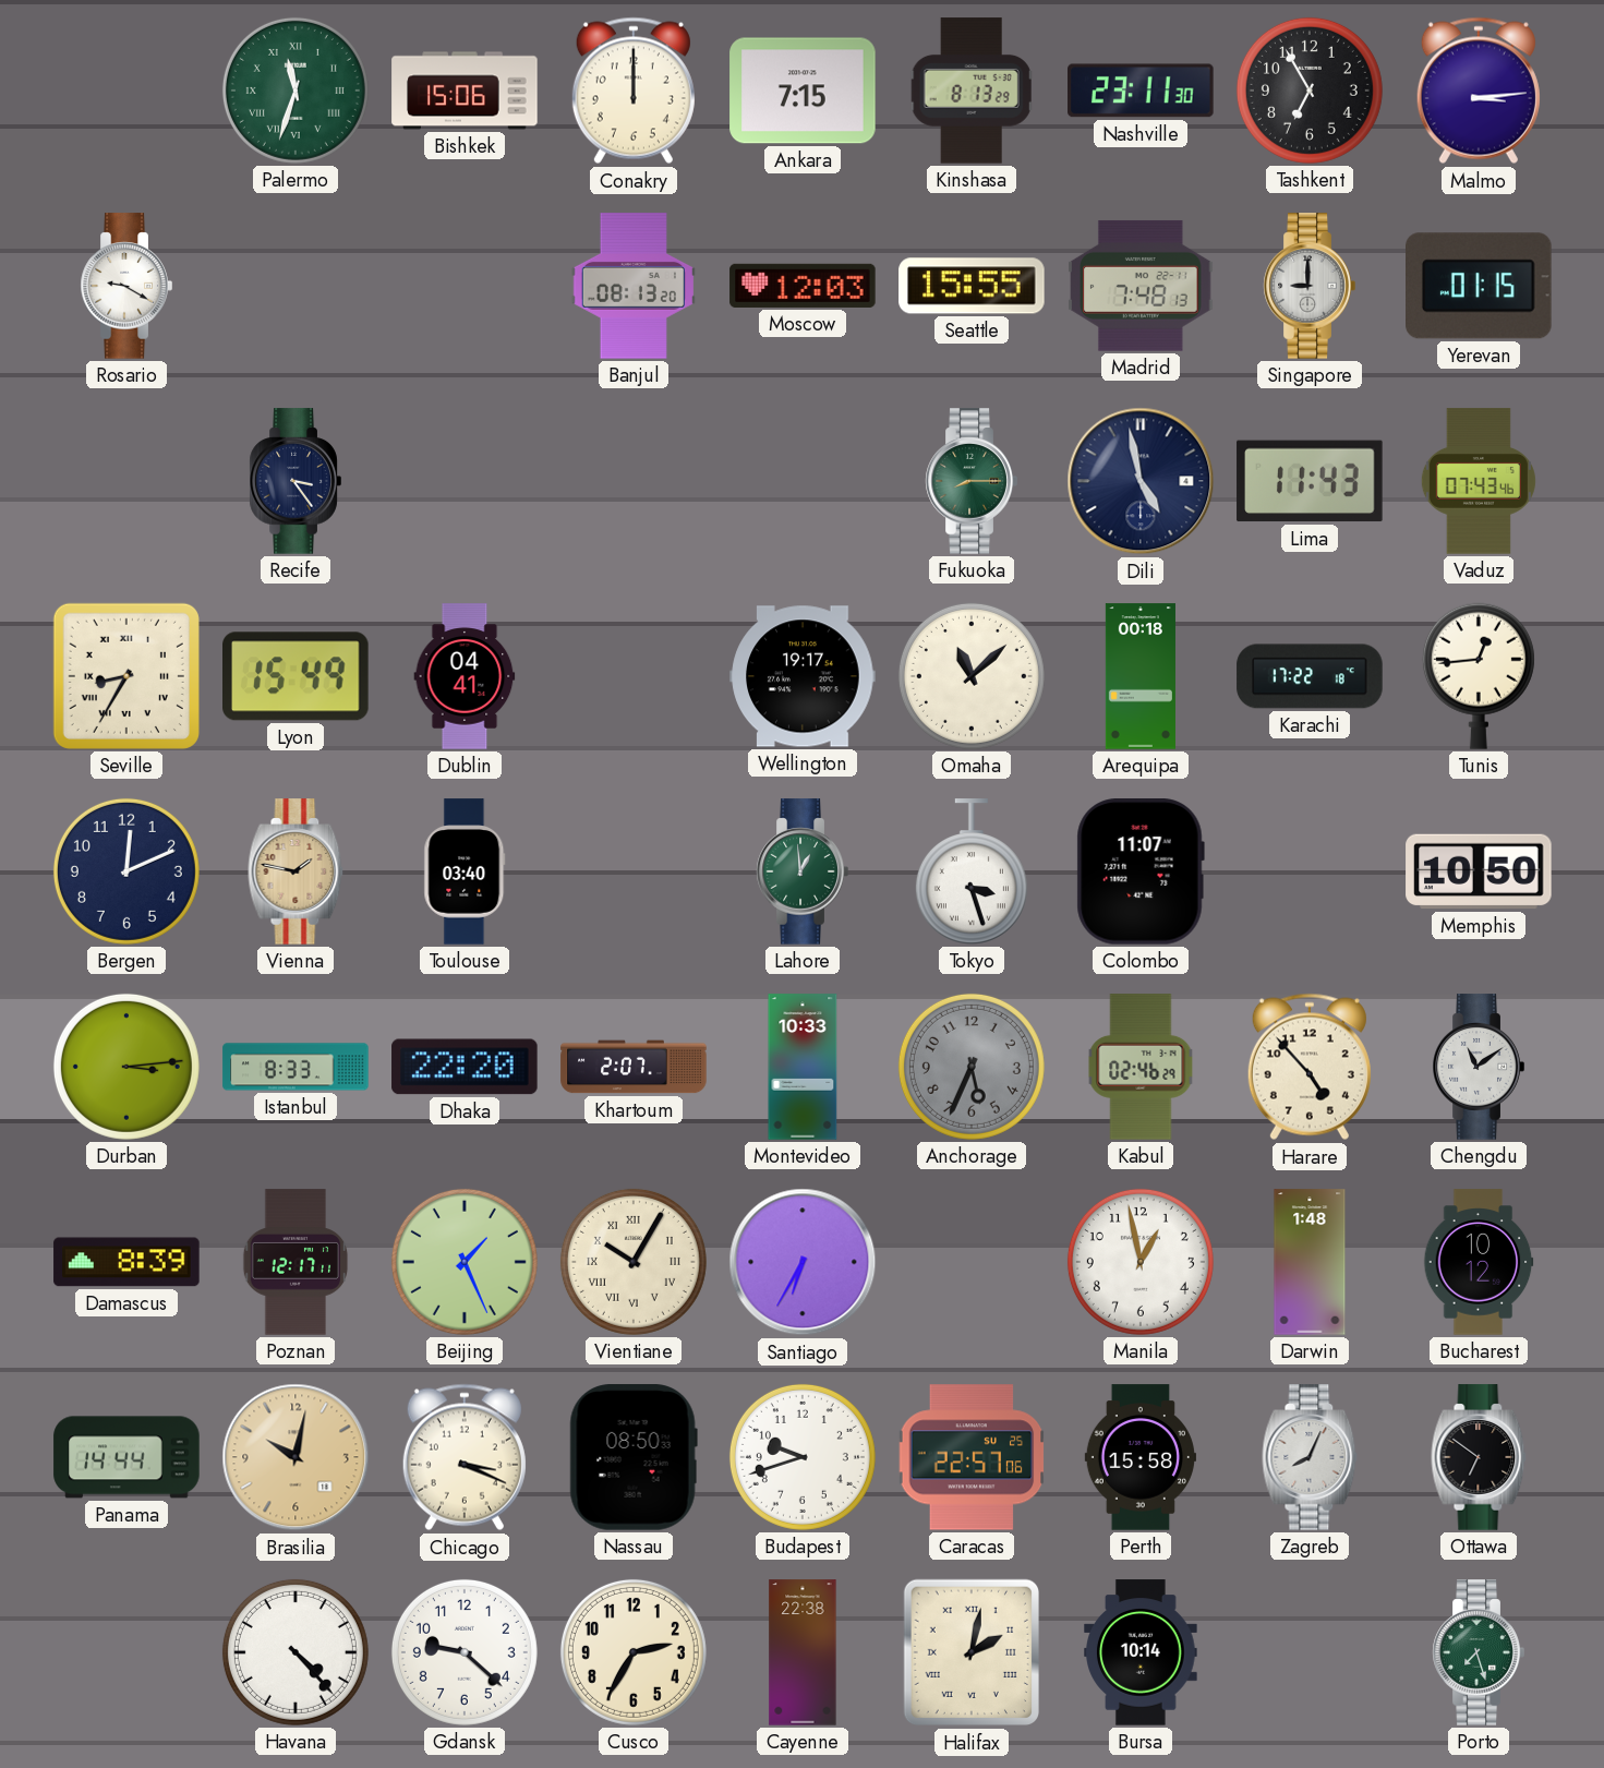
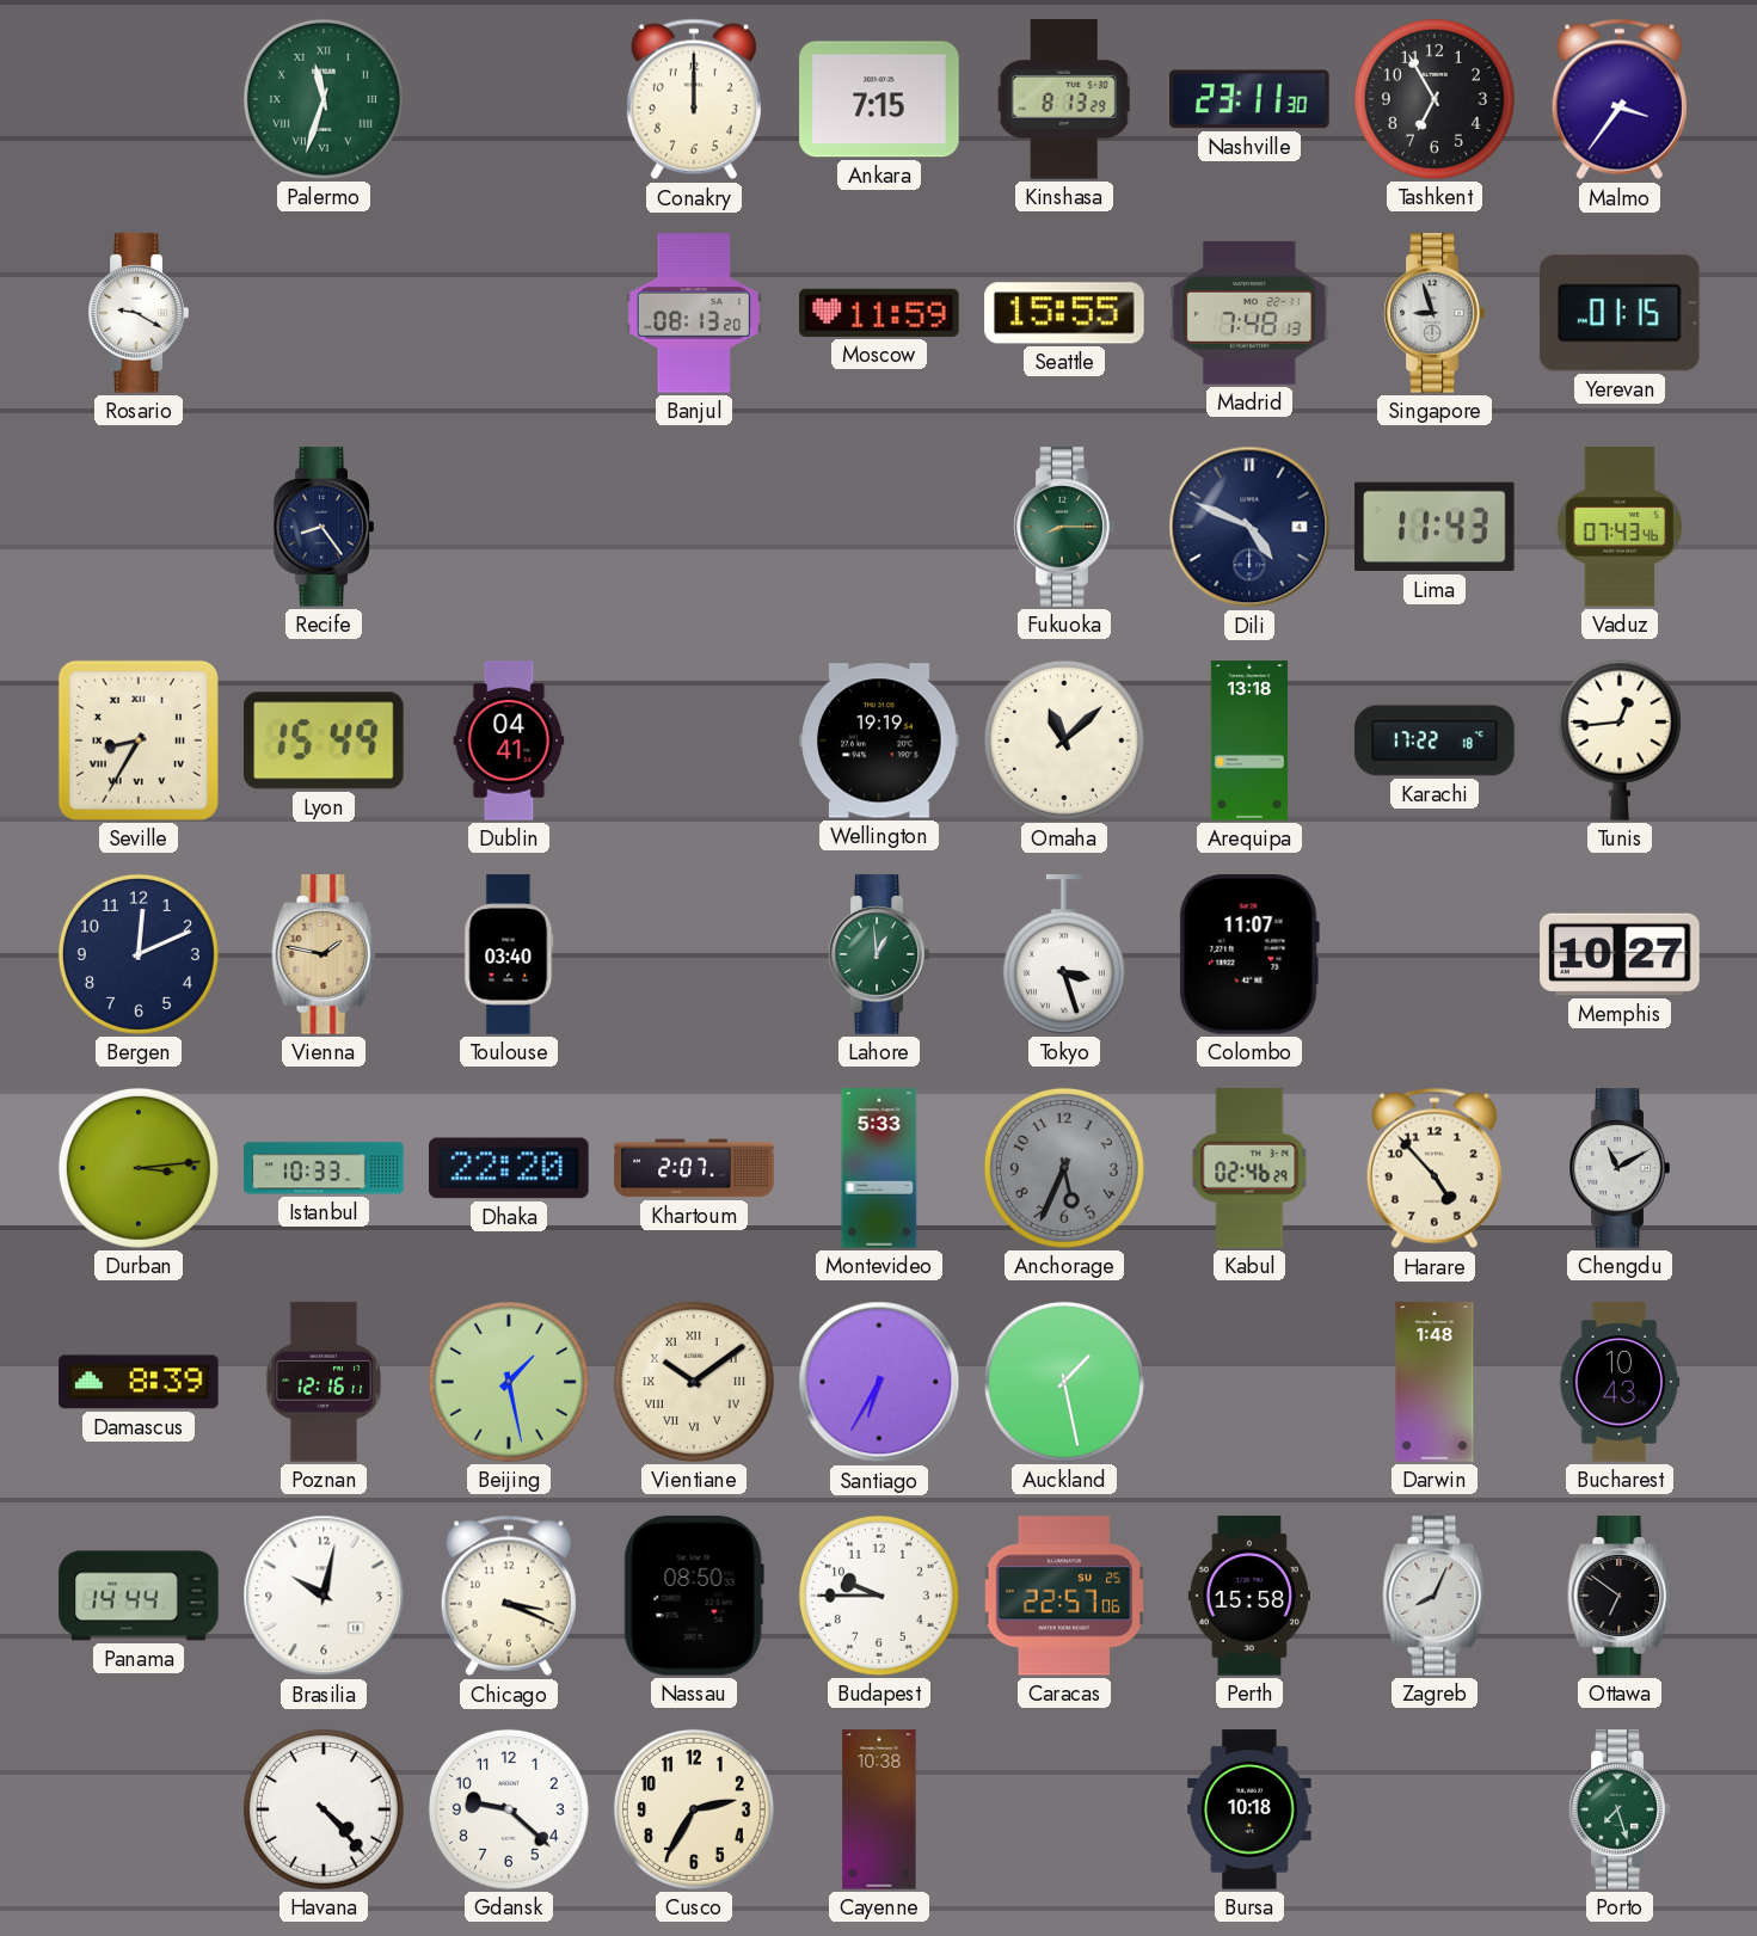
Bishkek: 15:06 -> none (465, 91)
Malmo: 3:14 -> 3:36 (1620, 99)
Moscow: 12:03 -> 11:59 (879, 313)
Singapore: 9:00 -> 8:57 (1435, 313)
Recife: 3:24 -> 8:24 (324, 527)
Dili: 4:58 -> 4:49 (1249, 527)
Wellington: 19:17 -> 19:19 (879, 740)
Arequipa: 00:18 -> 13:18 (1249, 740)
Memphis: 10:50 -> 10:27 (1620, 954)
Istanbul: 8:33 -> 10:33 (324, 1168)
Montevideo: 10:33 -> 5:33 (879, 1168)
Chengdu: 11:09 -> 11:10 (1620, 1168)
Poznan: 12:17 -> 12:16 (324, 1382)
Beijing: 1:26 -> 1:28 (509, 1382)
Vientiane: 10:05 -> 10:09 (694, 1382)
Auckland: none -> 1:28 (1064, 1382)
Manila: 12:58 -> none (1141, 1262)
Bucharest: 10:12 -> 10:43 (1620, 1382)
Brasilia dial: champagne -> white (324, 1596)
Budapest: 9:42 -> 9:45 (879, 1596)
Cayenne: 22:38 -> 10:38 (879, 1809)
Halifax: 2:02 -> none (970, 1652)
Bursa: 10:14 -> 10:18 (1249, 1809)
